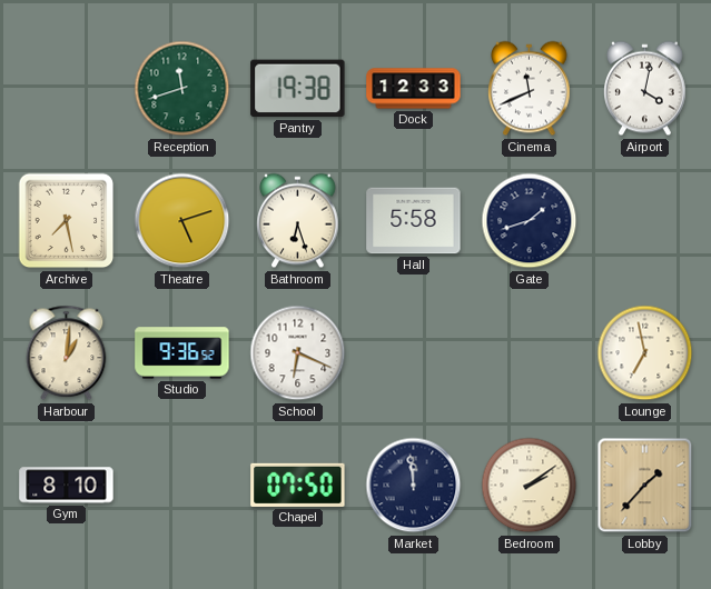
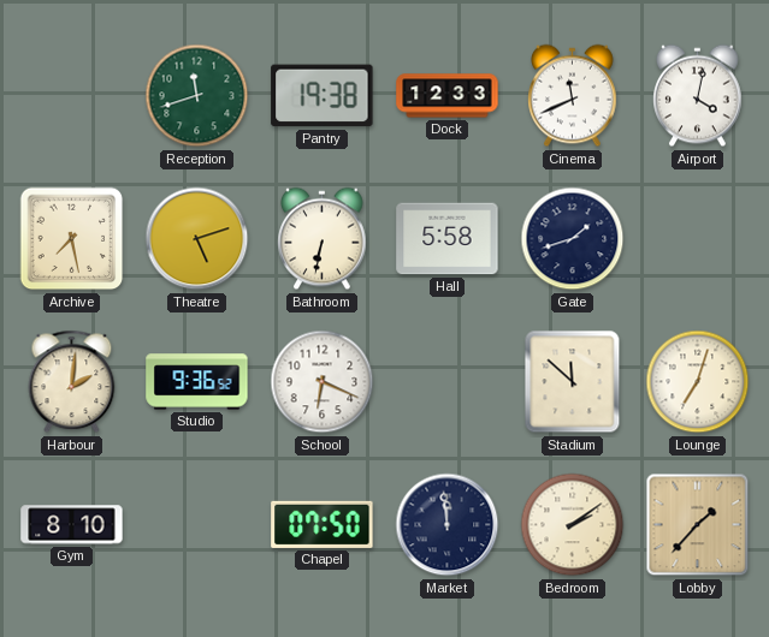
Bathroom: 6:27 -> 6:32 (323, 239)
Harbour: 1:01 -> 2:01 (72, 382)
Stadium: none -> 11:52 (573, 382)
Lounge: 6:58 -> 7:03 (698, 382)
